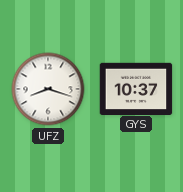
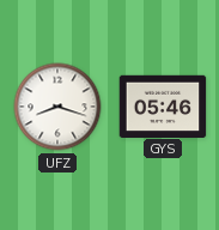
GYS: 10:37 -> 05:46 (163, 105)
